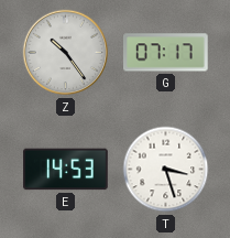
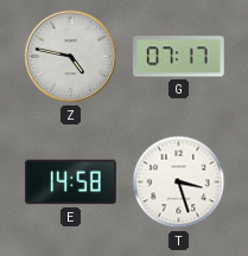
Z: 10:24 -> 4:47 (71, 57)
E: 14:53 -> 14:58 (71, 183)
